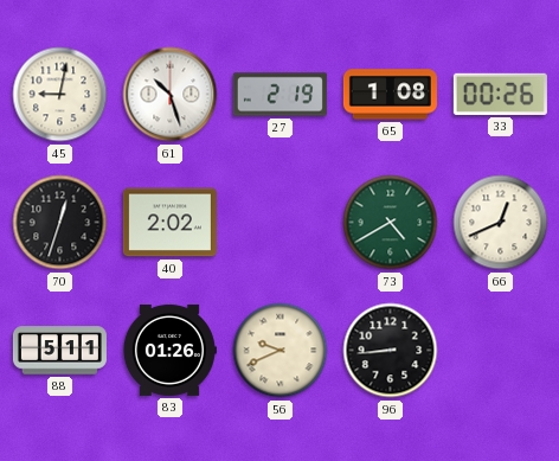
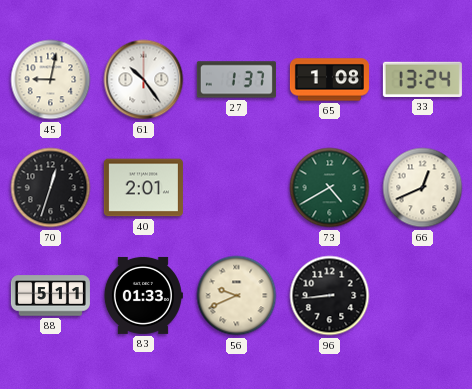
61: 10:27 -> 10:24 (144, 80)
27: 2:19 -> 1:37 (236, 80)
33: 00:26 -> 13:24 (422, 79)
40: 2:02 -> 2:01 (143, 188)
83: 01:26 -> 01:33 (143, 295)
